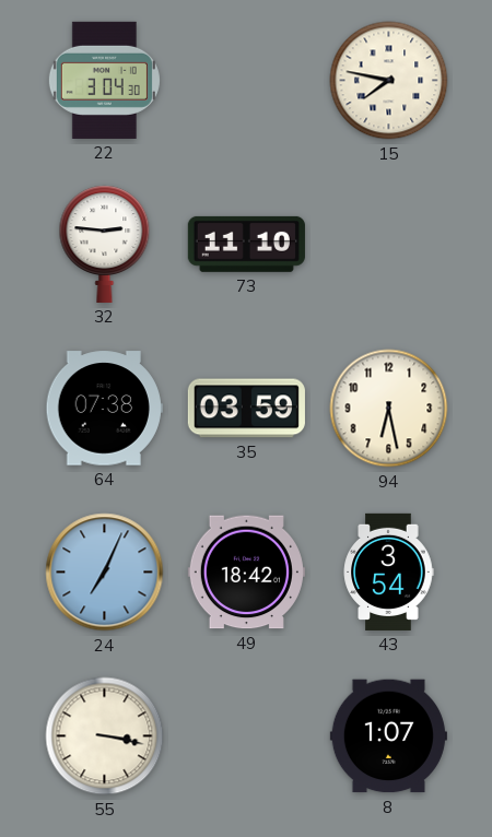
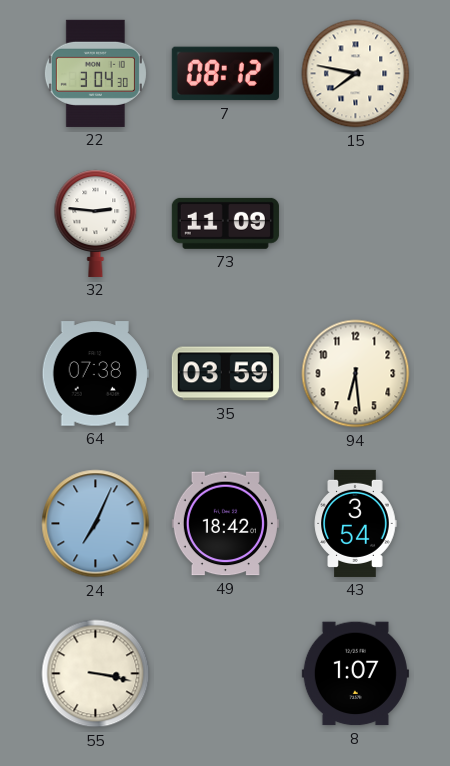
7: none -> 08:12 (225, 74)
73: 11:10 -> 11:09 (225, 223)
94: 6:28 -> 6:29 (356, 374)
